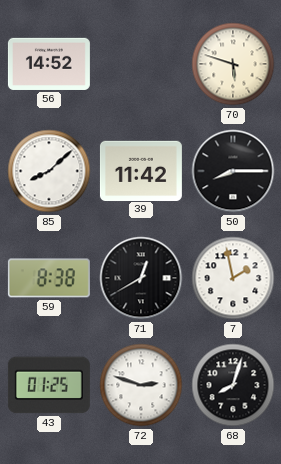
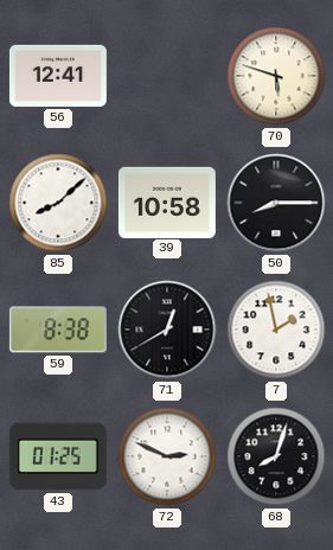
56: 14:52 -> 12:41 (58, 76)
39: 11:42 -> 10:58 (167, 202)
72: 2:48 -> 2:49 (167, 456)
